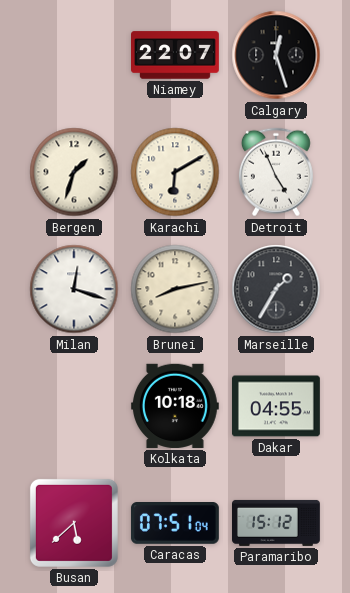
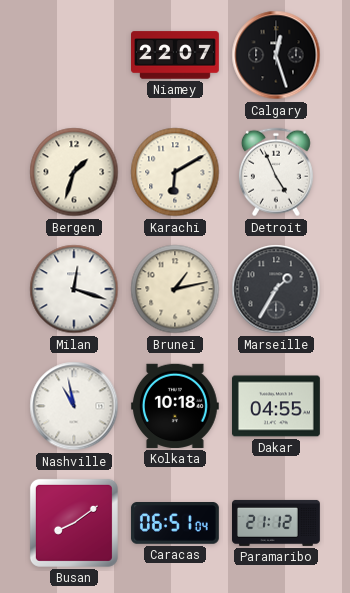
Brunei: 8:13 -> 1:13 (175, 289)
Nashville: none -> 10:58 (74, 406)
Busan: 5:38 -> 8:09 (74, 523)
Caracas: 07:51 -> 06:51 (175, 524)
Paramaribo: 15:12 -> 21:12 (277, 523)
